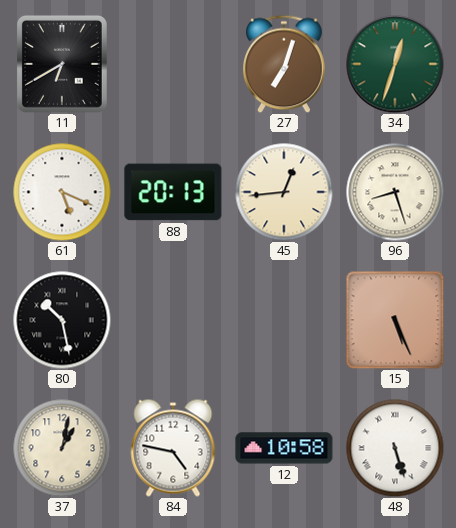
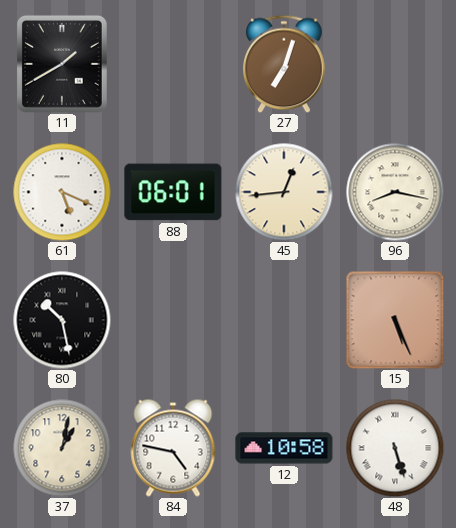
11: 6:40 -> 1:40 (62, 64)
34: 12:33 -> none (395, 64)
88: 20:13 -> 06:01 (173, 192)
96: 8:27 -> 8:17 (395, 192)
